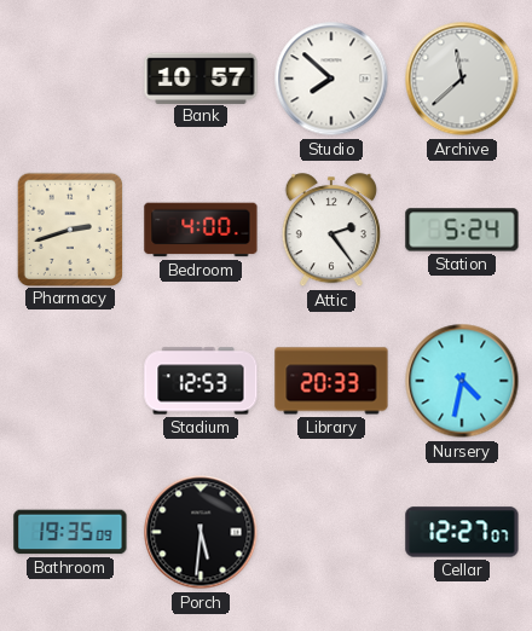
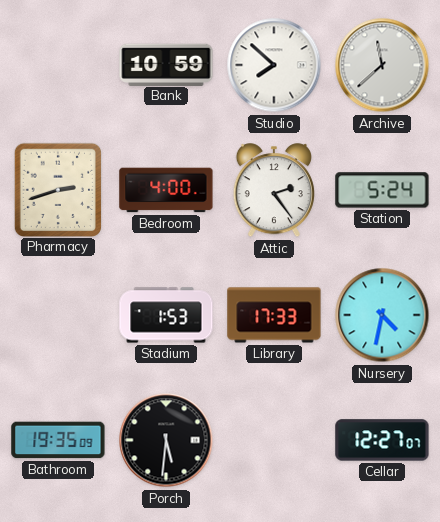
Bank: 10:57 -> 10:59 (166, 64)
Stadium: 12:53 -> 1:53 (166, 315)
Library: 20:33 -> 17:33 (274, 315)
